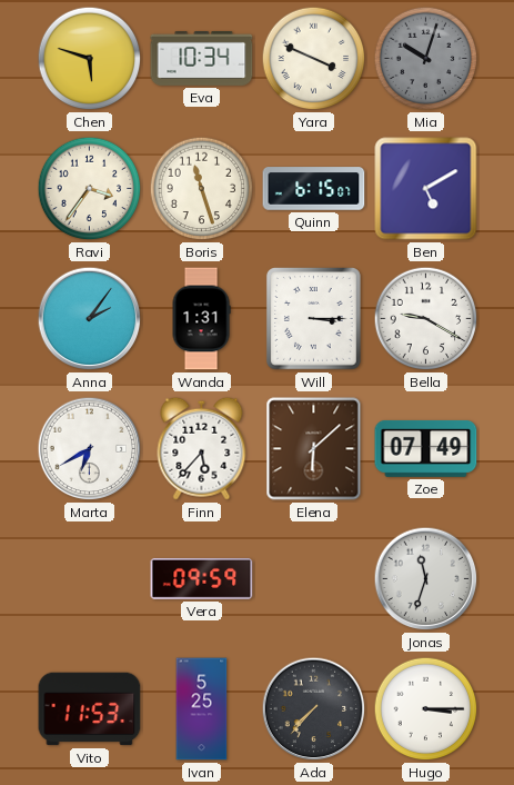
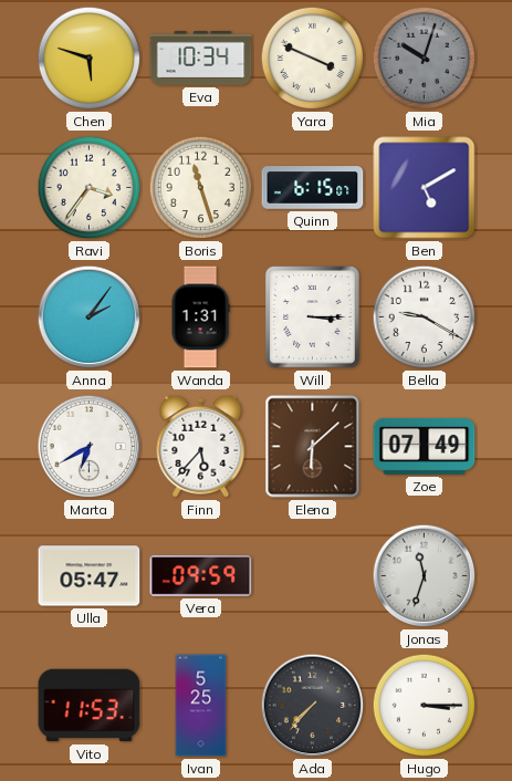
Ulla: none -> 05:47 (90, 576)
